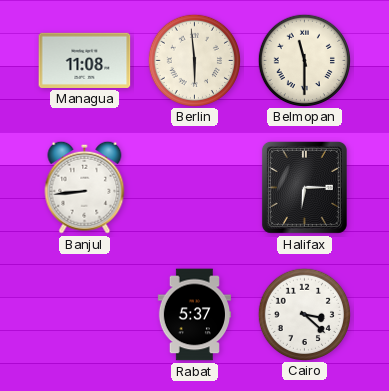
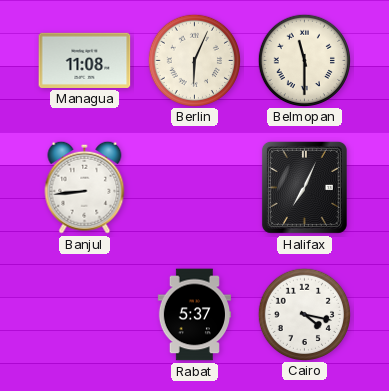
Berlin: 5:59 -> 6:04 (194, 60)
Halifax: 6:15 -> 7:04 (304, 187)
Cairo: 3:22 -> 4:17 (304, 314)
